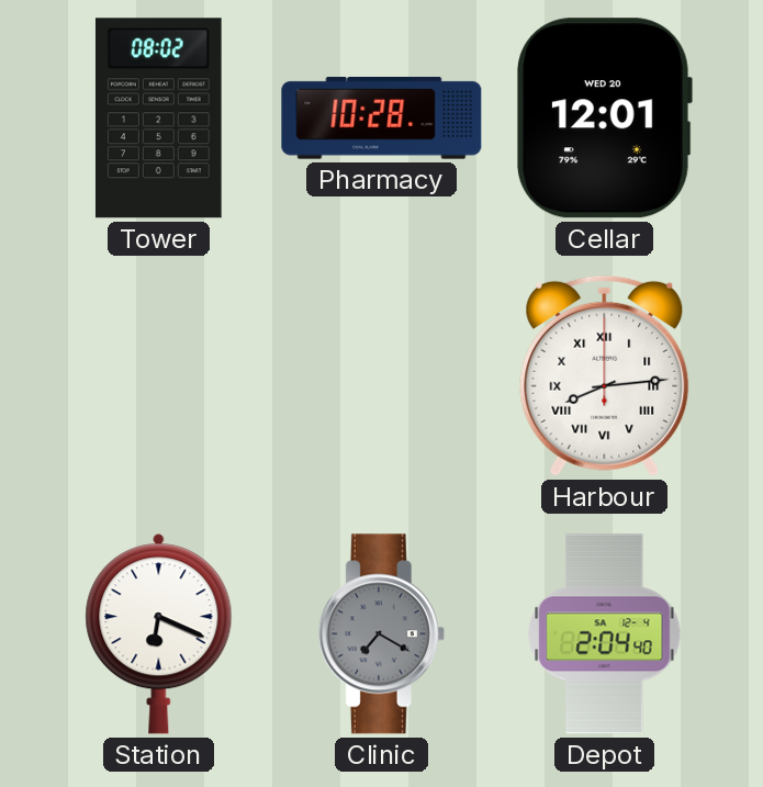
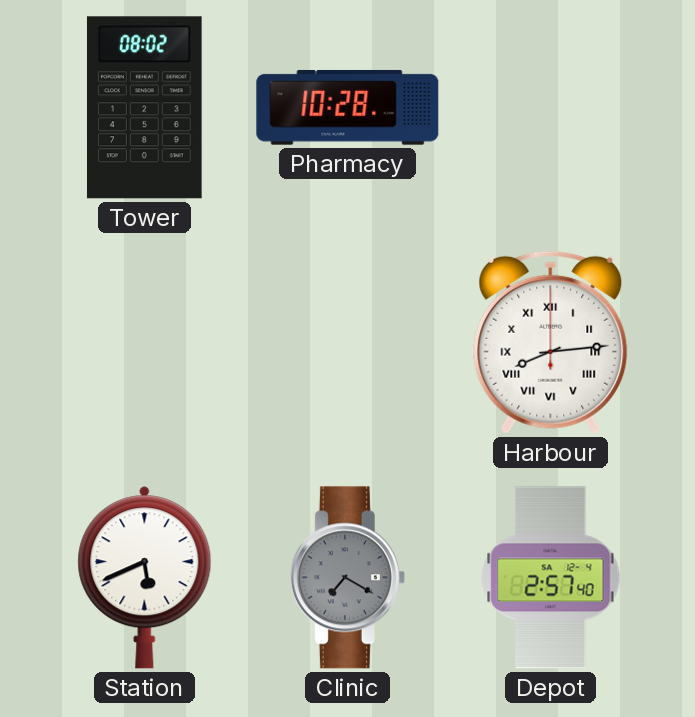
Cellar: 12:01 -> none (604, 119)
Station: 6:19 -> 5:41 (145, 578)
Depot: 2:04 -> 2:57 (551, 578)
